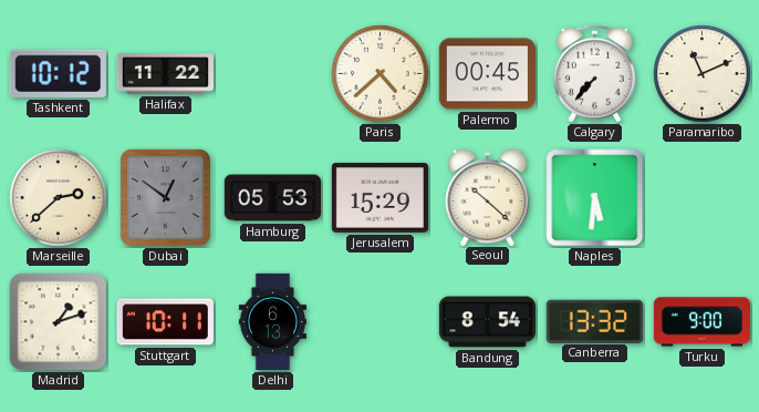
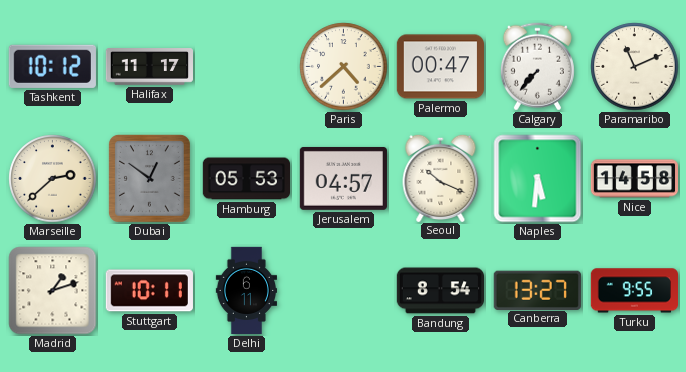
Halifax: 11:22 -> 11:17 (149, 67)
Palermo: 00:45 -> 00:47 (440, 67)
Jerusalem: 15:29 -> 04:57 (343, 179)
Seoul: 10:22 -> 10:19 (441, 177)
Nice: none -> 14:58 (634, 179)
Delhi: 6:13 -> 6:11 (246, 291)
Canberra: 13:32 -> 13:27 (537, 290)
Turku: 9:00 -> 9:55 (634, 291)
